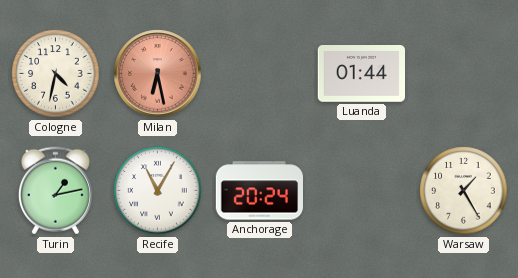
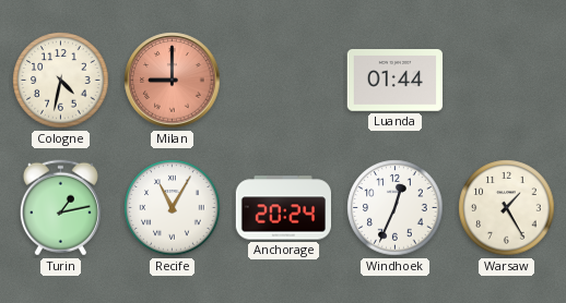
Milan: 6:28 -> 9:00 (173, 81)
Windhoek: none -> 12:34 (396, 208)
